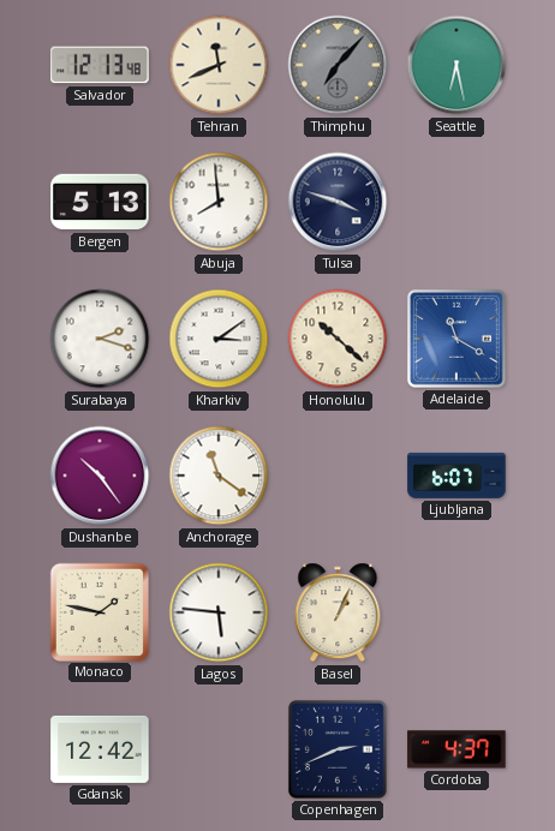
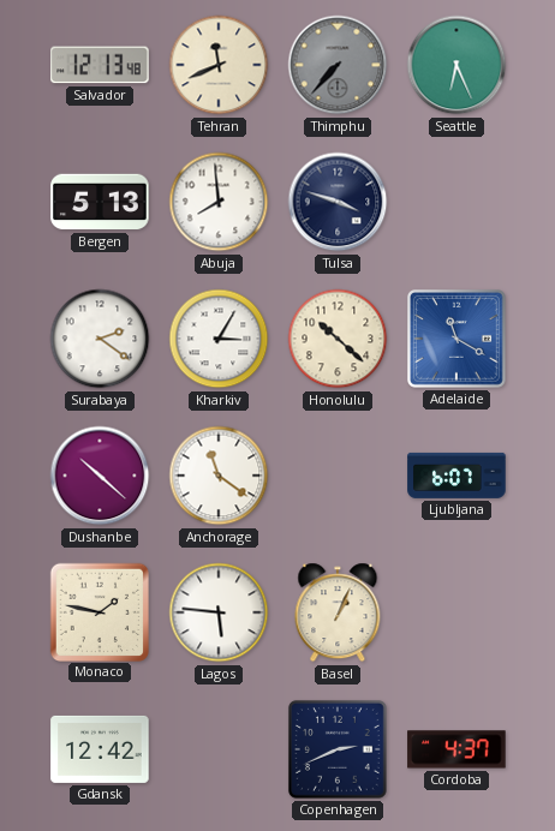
Thimphu: 7:07 -> 7:37 (338, 65)
Seattle: 6:28 -> 6:26 (456, 65)
Surabaya: 2:18 -> 2:21 (100, 339)
Kharkiv: 3:09 -> 3:05 (219, 339)
Dushanbe: 10:24 -> 10:22 (100, 476)
